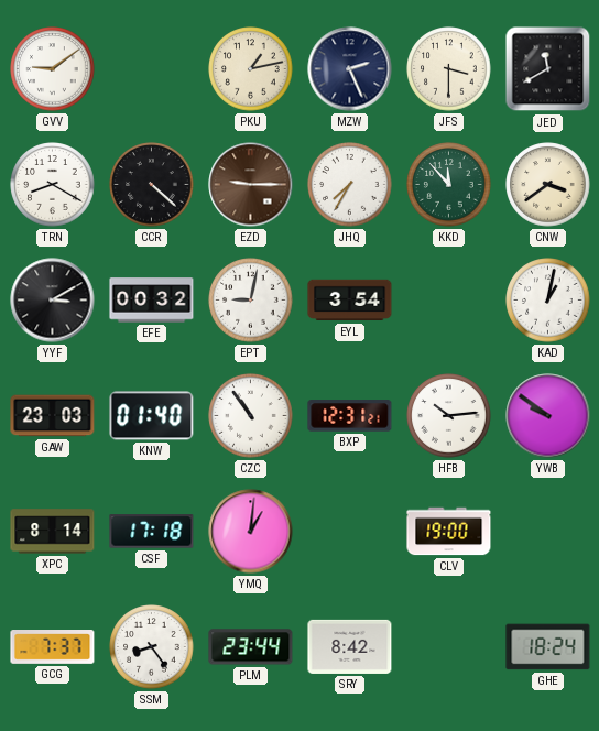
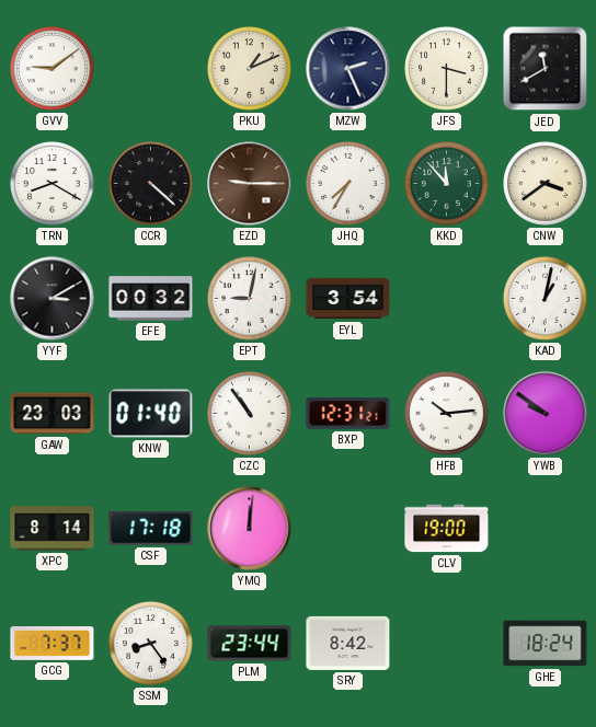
PKU: 1:13 -> 1:11 (250, 69)
YMQ: 1:01 -> 12:01 (250, 529)
